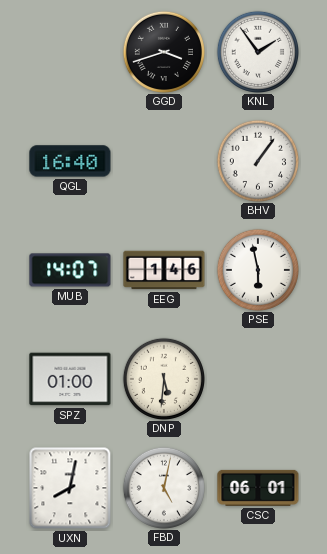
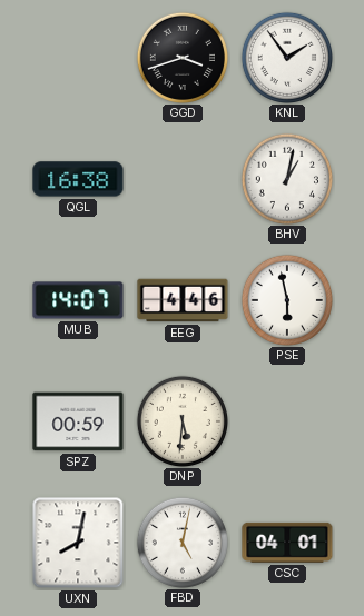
QGL: 16:40 -> 16:38 (78, 179)
BHV: 1:06 -> 1:02 (286, 178)
EEG: 1:46 -> 4:46 (183, 300)
SPZ: 01:00 -> 00:59 (78, 421)
CSC: 06:01 -> 04:01 (287, 543)
